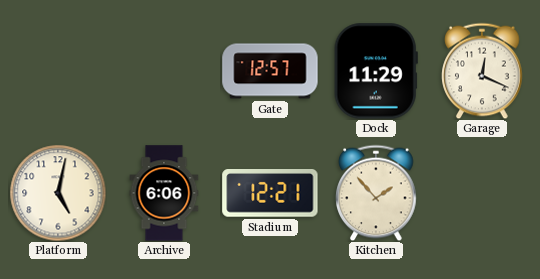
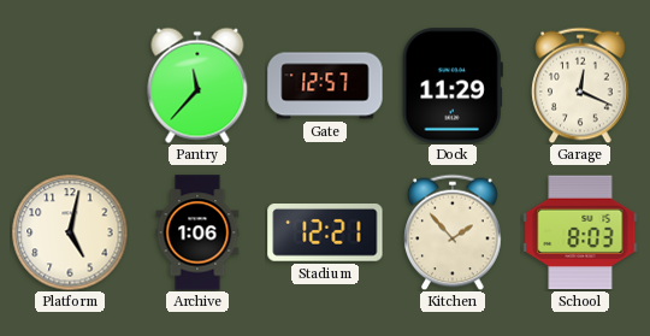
Pantry: none -> 11:37 (197, 86)
Archive: 6:06 -> 1:06 (197, 232)
School: none -> 8:03 (580, 232)
